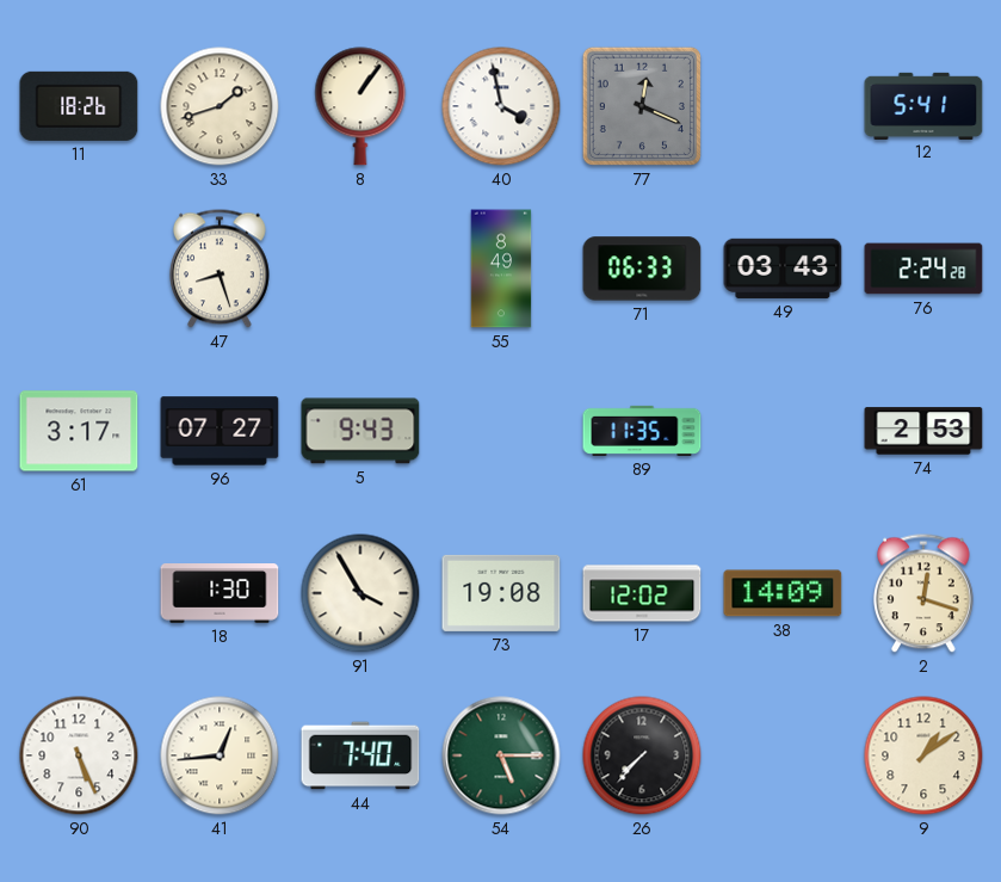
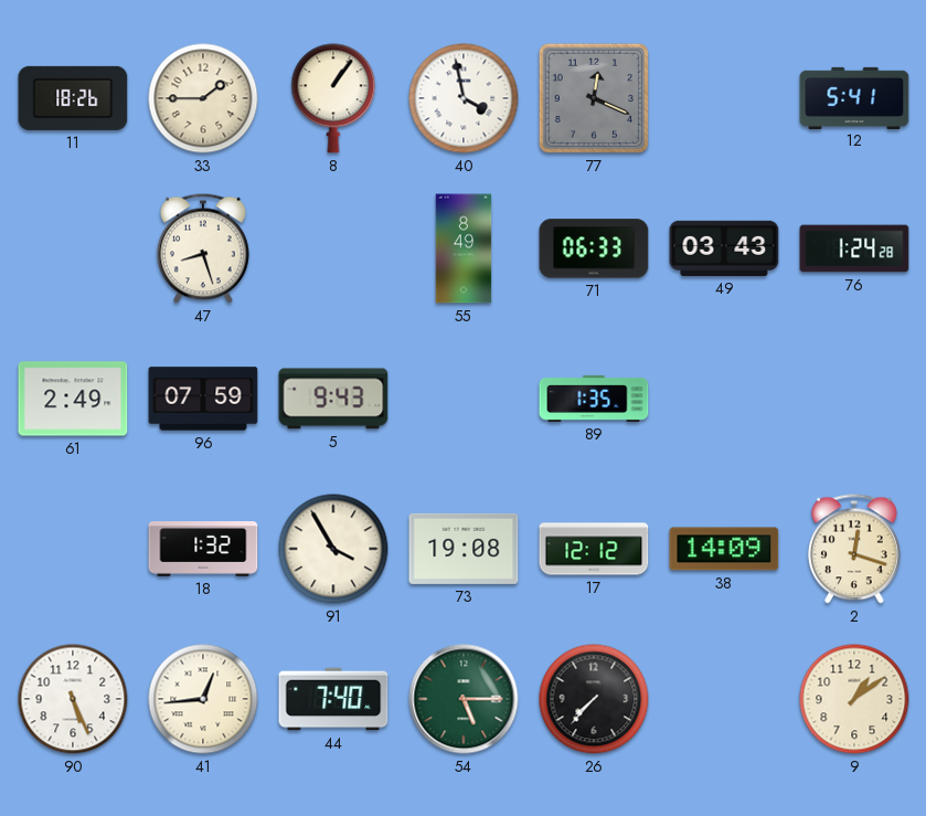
33: 1:42 -> 1:45 (203, 98)
76: 2:24 -> 1:24 (854, 248)
61: 3:17 -> 2:49 (73, 399)
96: 07:27 -> 07:59 (203, 399)
89: 11:35 -> 1:35 (594, 399)
74: 2:53 -> none (923, 431)
18: 1:30 -> 1:32 (203, 550)
17: 12:02 -> 12:12 (594, 549)
